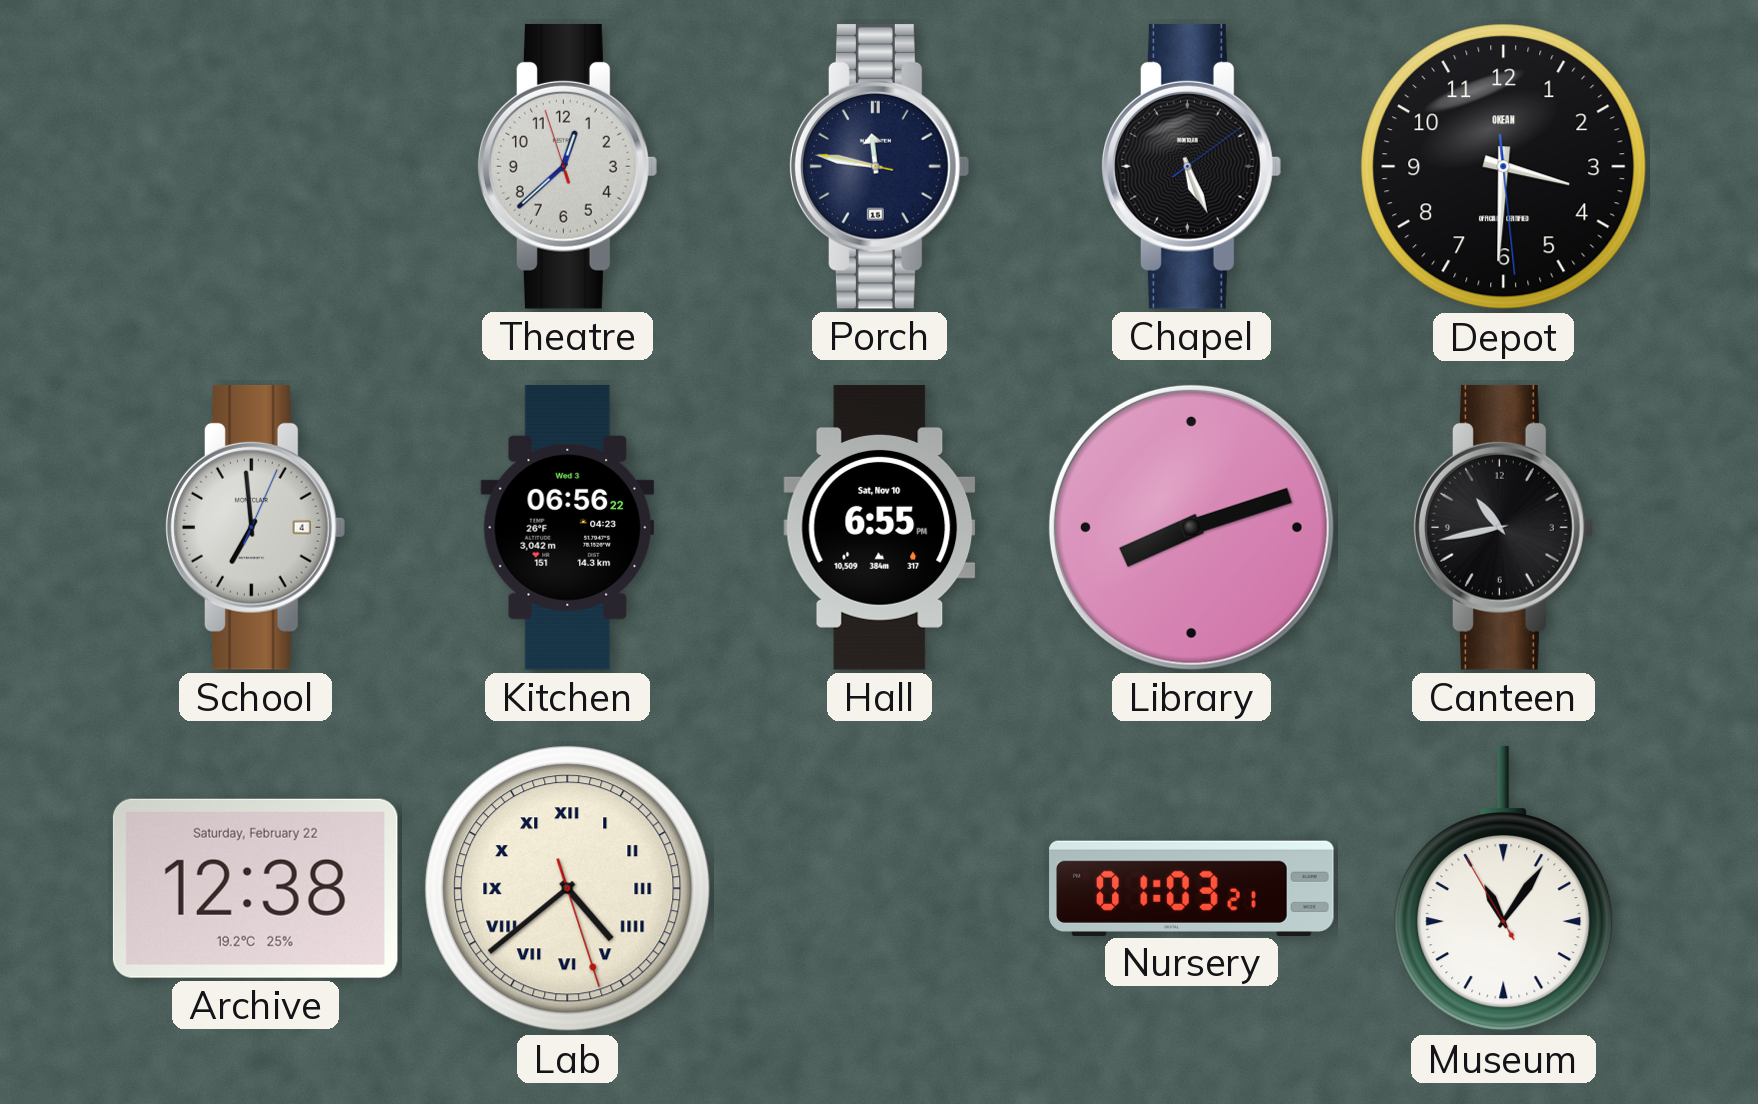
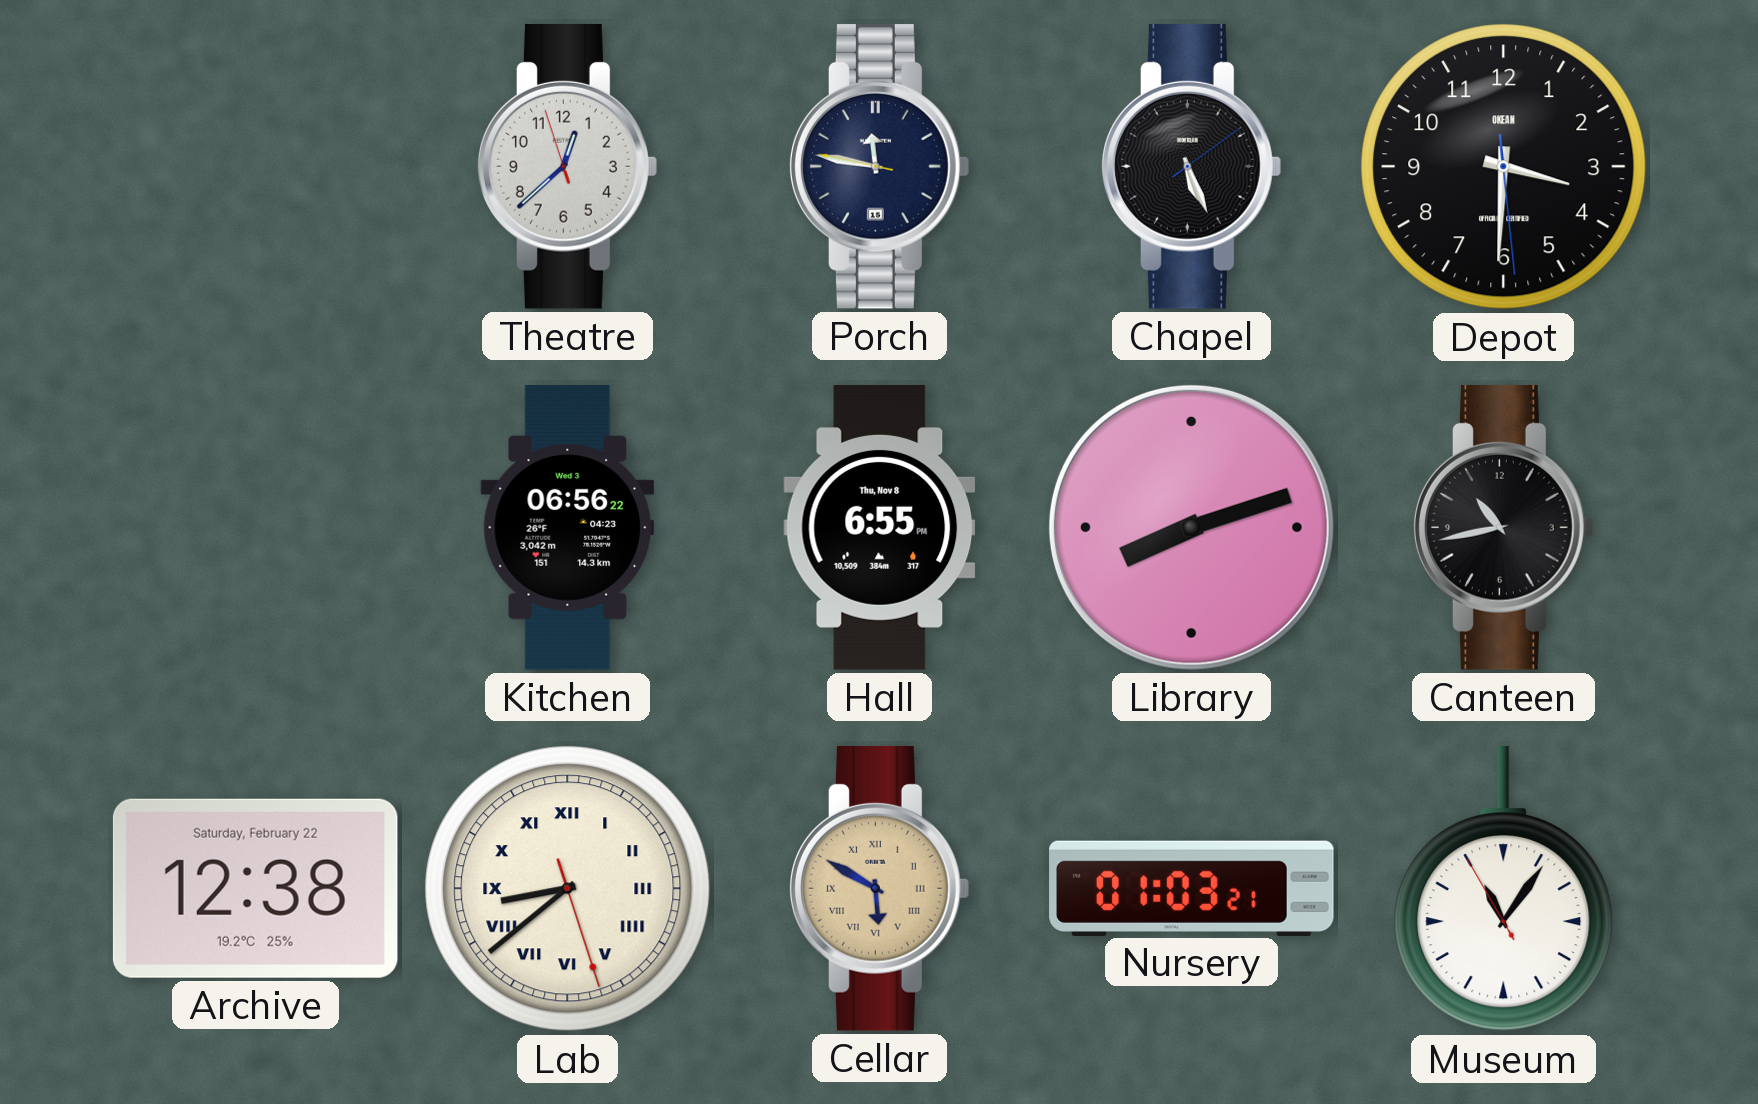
School: 6:59 -> none (255, 527)
Hall date: Sat, Nov 10 -> Thu, Nov 8 (880, 528)
Lab: 4:38 -> 8:38 (568, 889)
Cellar: none -> 5:50 (879, 888)
